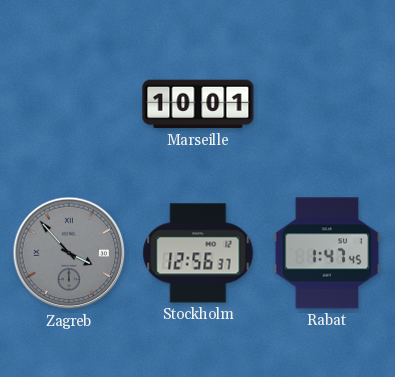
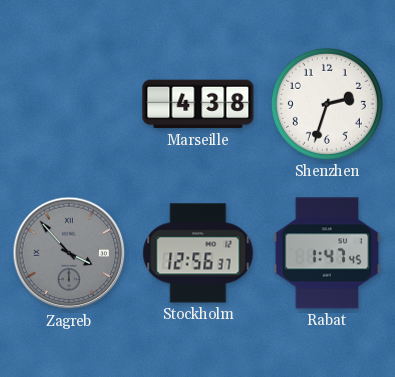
Marseille: 10:01 -> 4:38 (198, 104)
Shenzhen: none -> 2:33 (327, 104)
